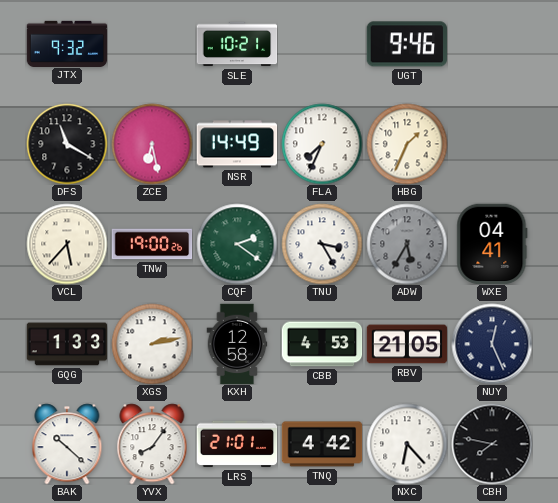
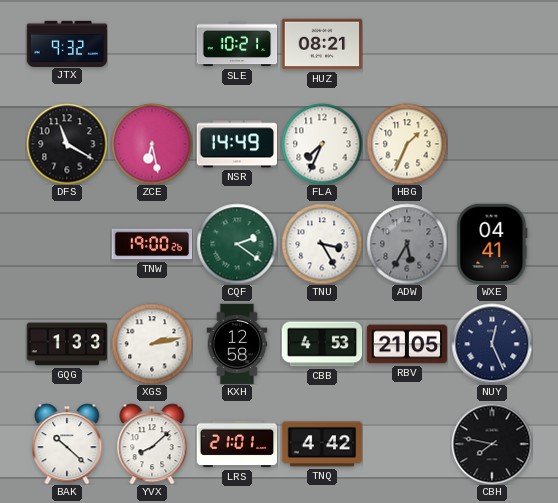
HUZ: none -> 08:21 (322, 44)
UGT: 9:46 -> none (406, 44)
VCL: 5:37 -> none (67, 244)
YVX: 8:06 -> 8:08 (152, 444)
NXC: 6:23 -> none (407, 444)
